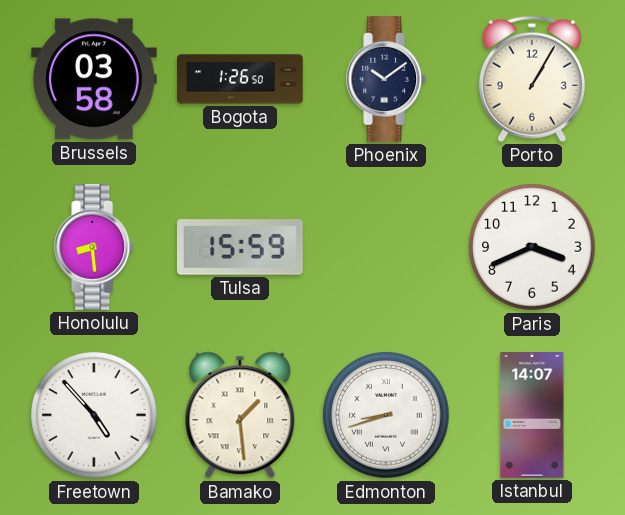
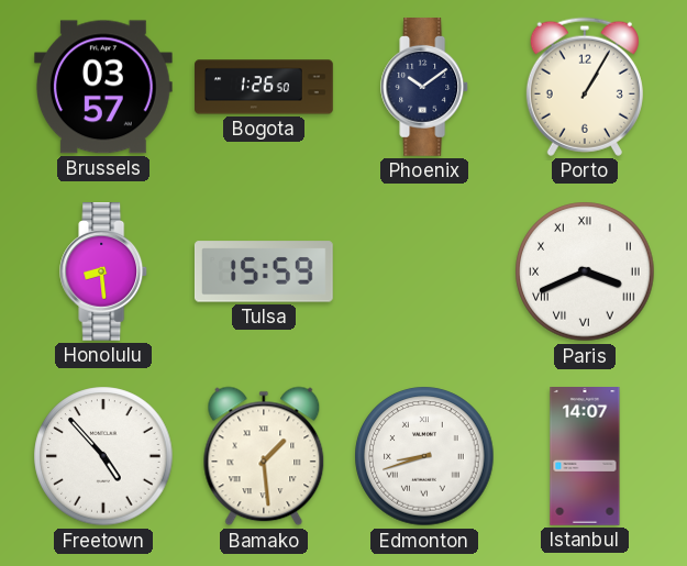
Brussels: 03:58 -> 03:57 (103, 87)
Paris numerals: Arabic -> Roman (585, 271)
